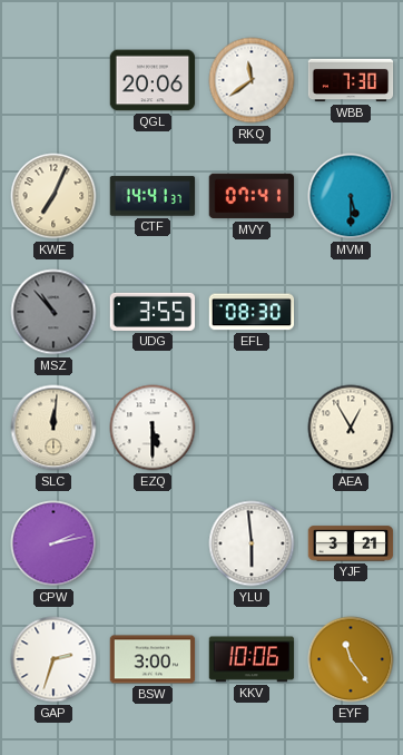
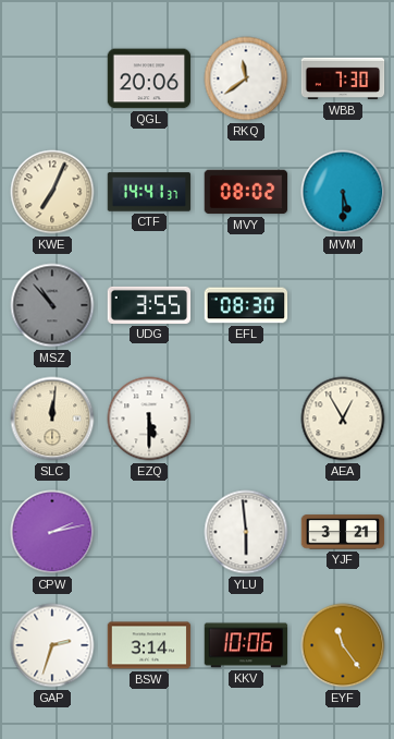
MVY: 07:41 -> 08:02 (246, 192)
BSW: 3:00 -> 3:14 (149, 645)
